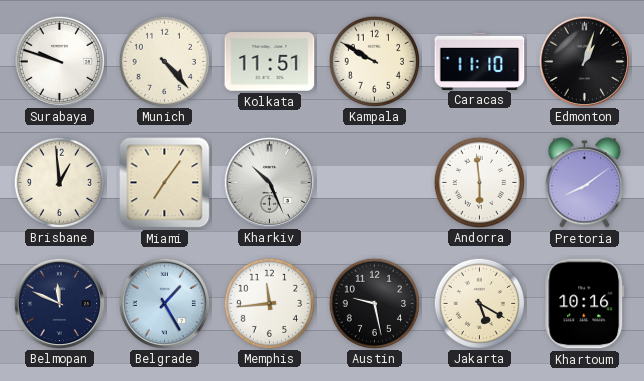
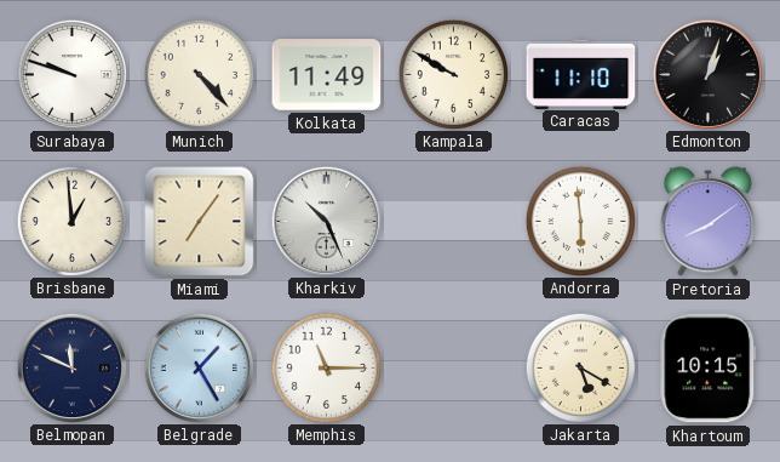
Kolkata: 11:51 -> 11:49 (327, 75)
Memphis: 11:44 -> 11:15 (326, 367)
Austin: 9:28 -> none (374, 303)
Khartoum: 10:16 -> 10:15 (709, 369)
